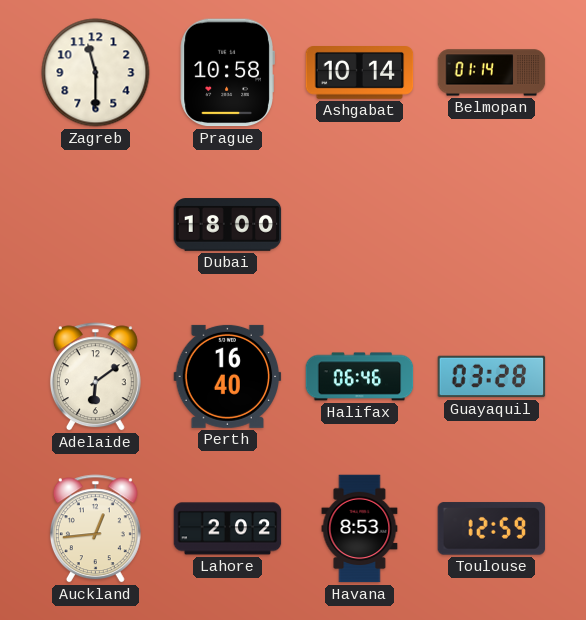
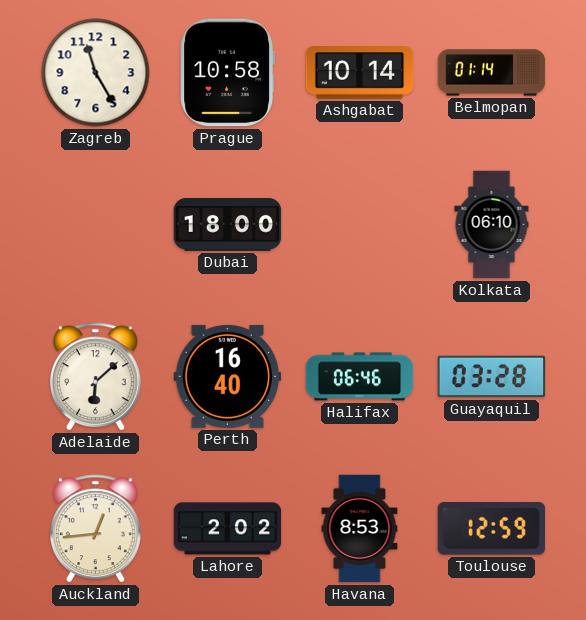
Zagreb: 11:30 -> 11:25 (96, 73)
Kolkata: none -> 06:10 (492, 225)
Adelaide: 6:09 -> 6:08 (95, 377)
